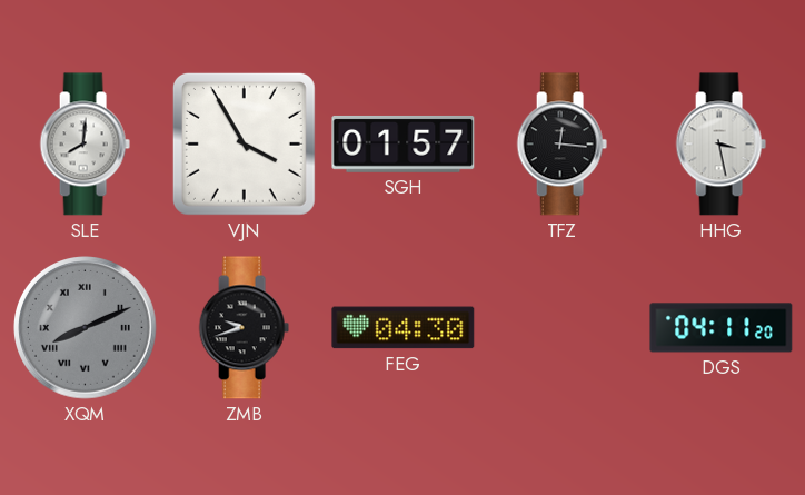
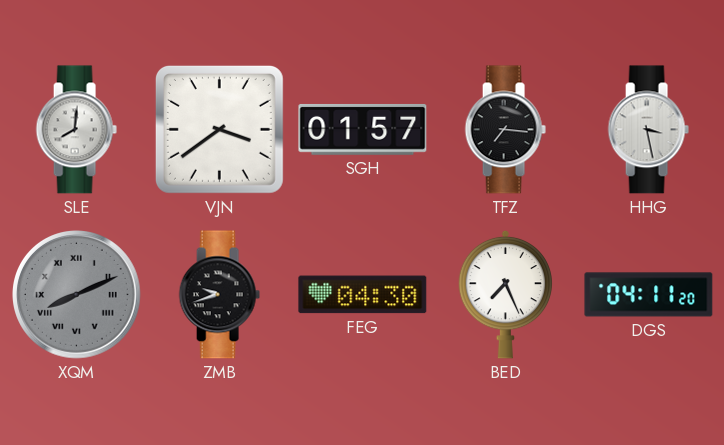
VJN: 3:55 -> 3:39 (219, 129)
TFZ: 12:16 -> 7:16 (505, 130)
BED: none -> 7:26 (506, 294)
